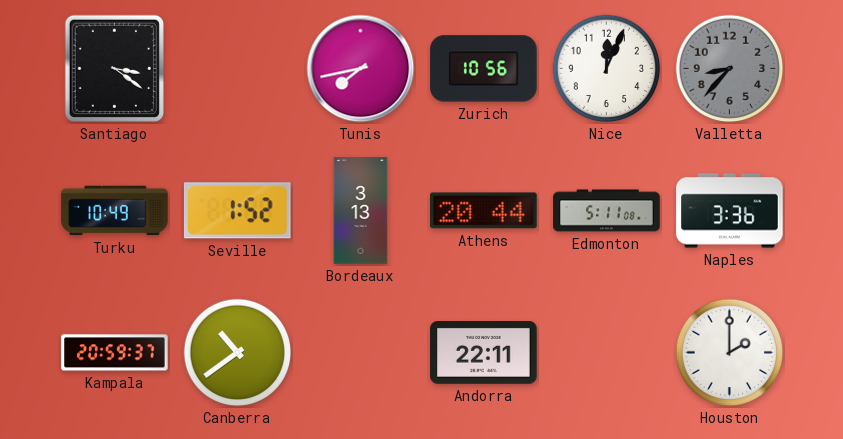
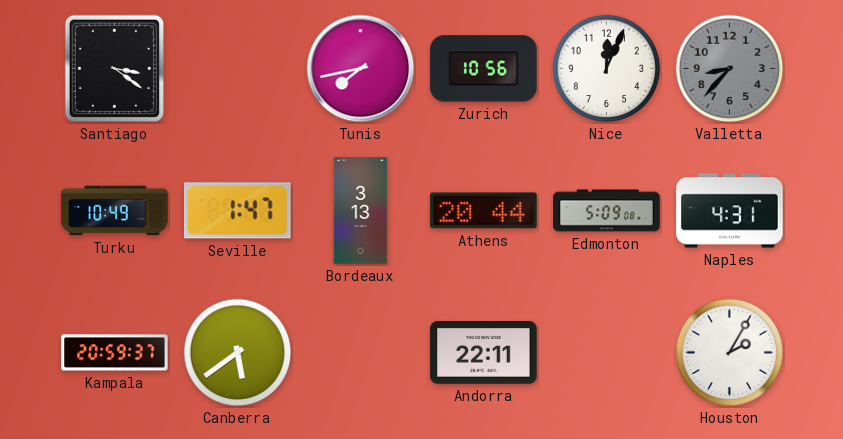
Seville: 1:52 -> 1:47 (237, 211)
Edmonton: 5:11 -> 5:09 (607, 211)
Naples: 3:36 -> 4:31 (730, 211)
Canberra: 10:39 -> 5:39 (238, 353)
Houston: 2:00 -> 2:05 (730, 353)
